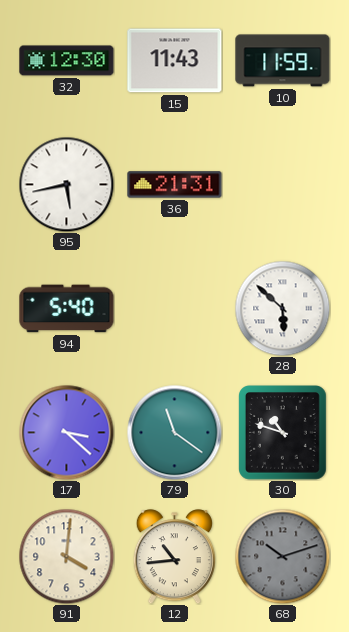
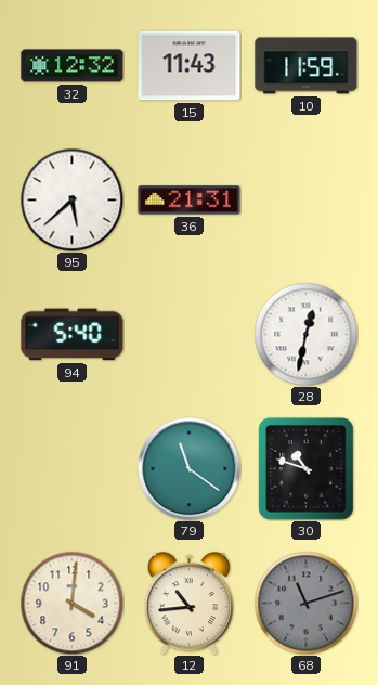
32: 12:30 -> 12:32 (73, 66)
95: 5:43 -> 5:38 (71, 199)
28: 5:52 -> 12:32 (305, 334)
17: 3:22 -> none (66, 432)
68: 10:12 -> 11:12 (305, 603)
